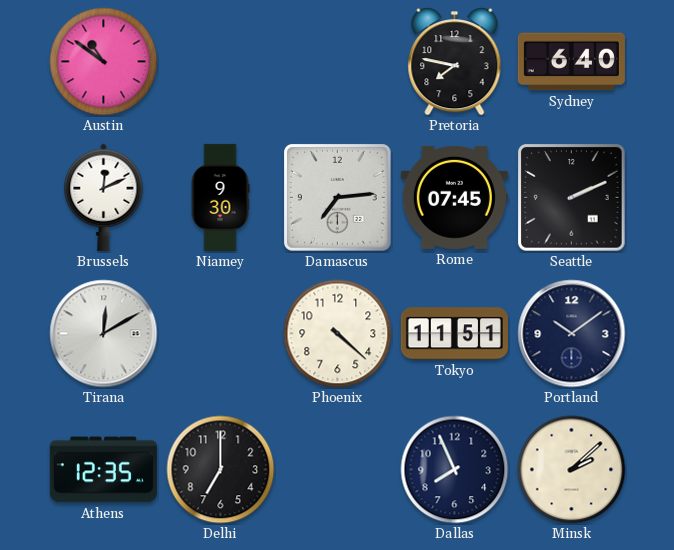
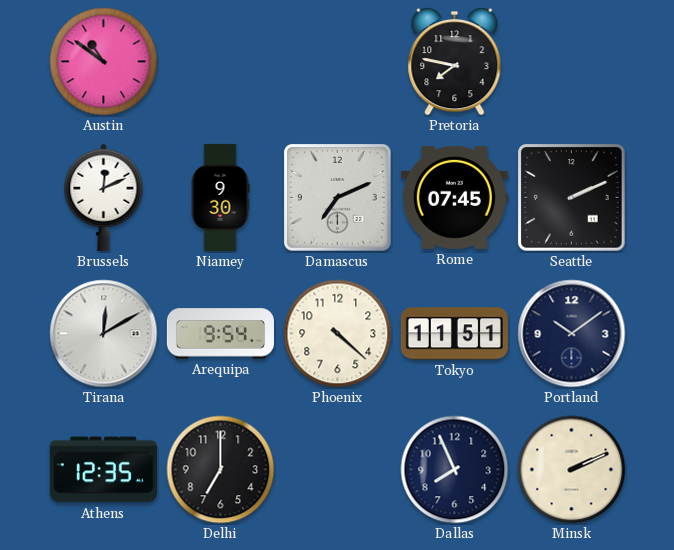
Sydney: 6:40 -> none (571, 62)
Damascus: 7:14 -> 7:11 (338, 198)
Arequipa: none -> 9:54 (220, 334)
Minsk: 2:08 -> 2:11 (572, 470)
